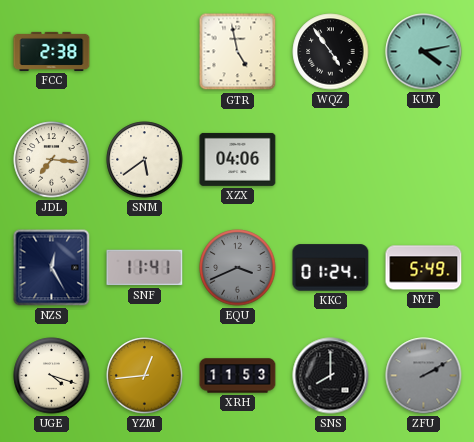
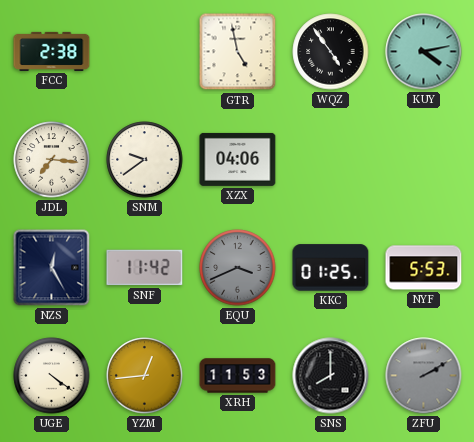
SNM: 5:39 -> 9:39 (145, 160)
SNF: 11:41 -> 11:42 (145, 268)
KKC: 01:24 -> 01:25 (331, 268)
NYF: 5:49 -> 5:53 (424, 268)
UGE: 4:18 -> 4:21 (52, 376)
